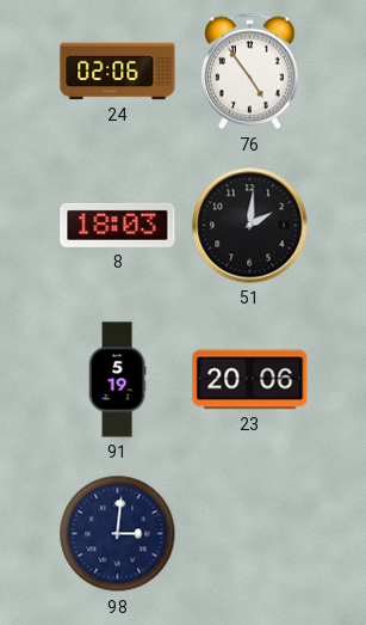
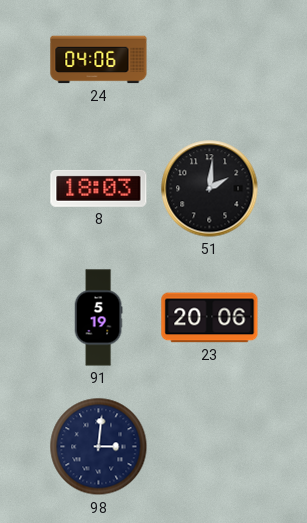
24: 02:06 -> 04:06 (99, 60)
76: 4:54 -> none (250, 72)
